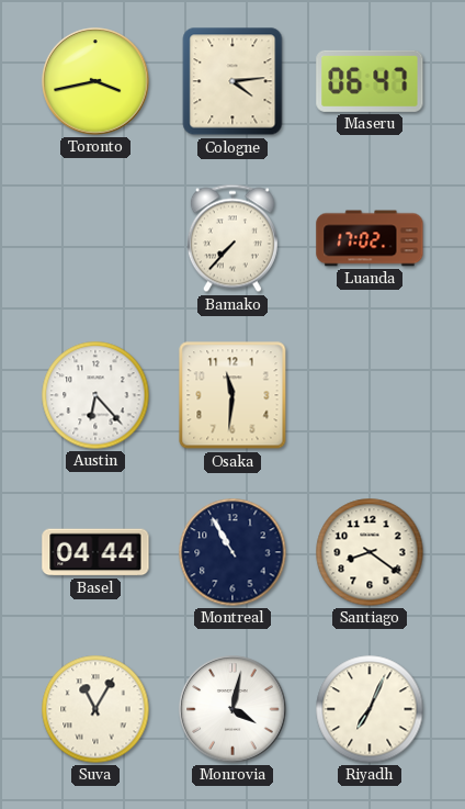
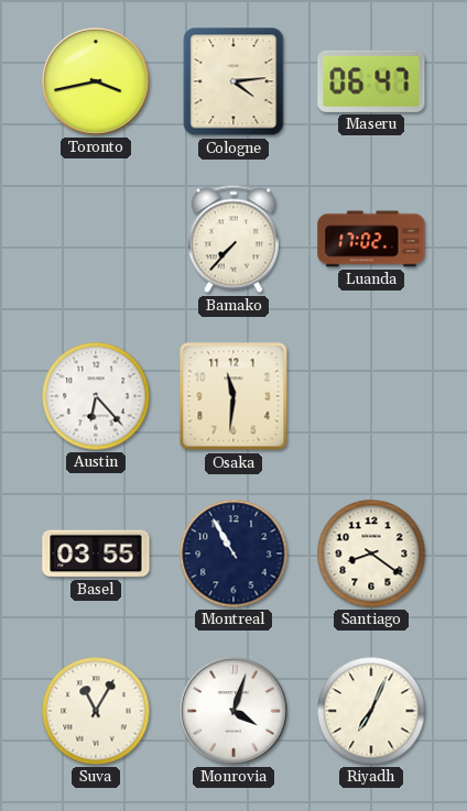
Basel: 04:44 -> 03:55 (96, 554)
Monrovia: 4:02 -> 4:03 (233, 711)
